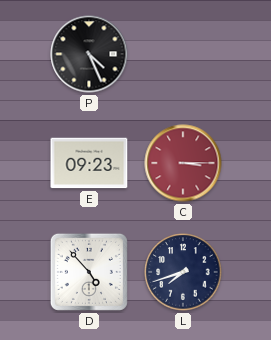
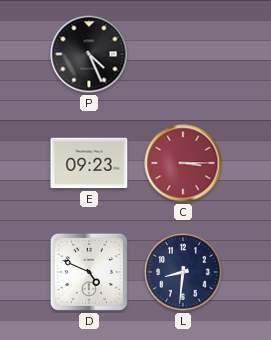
D: 4:53 -> 4:49 (89, 272)
L: 7:42 -> 8:31 (183, 272)
